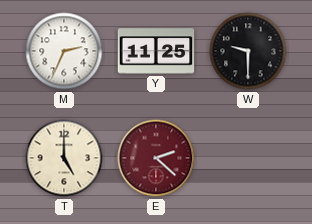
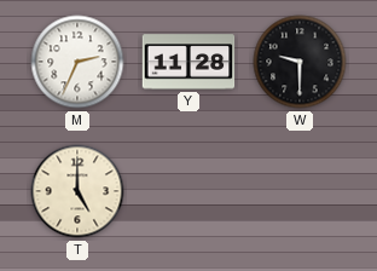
Y: 11:25 -> 11:28 (188, 62)
E: 2:22 -> none (156, 158)
